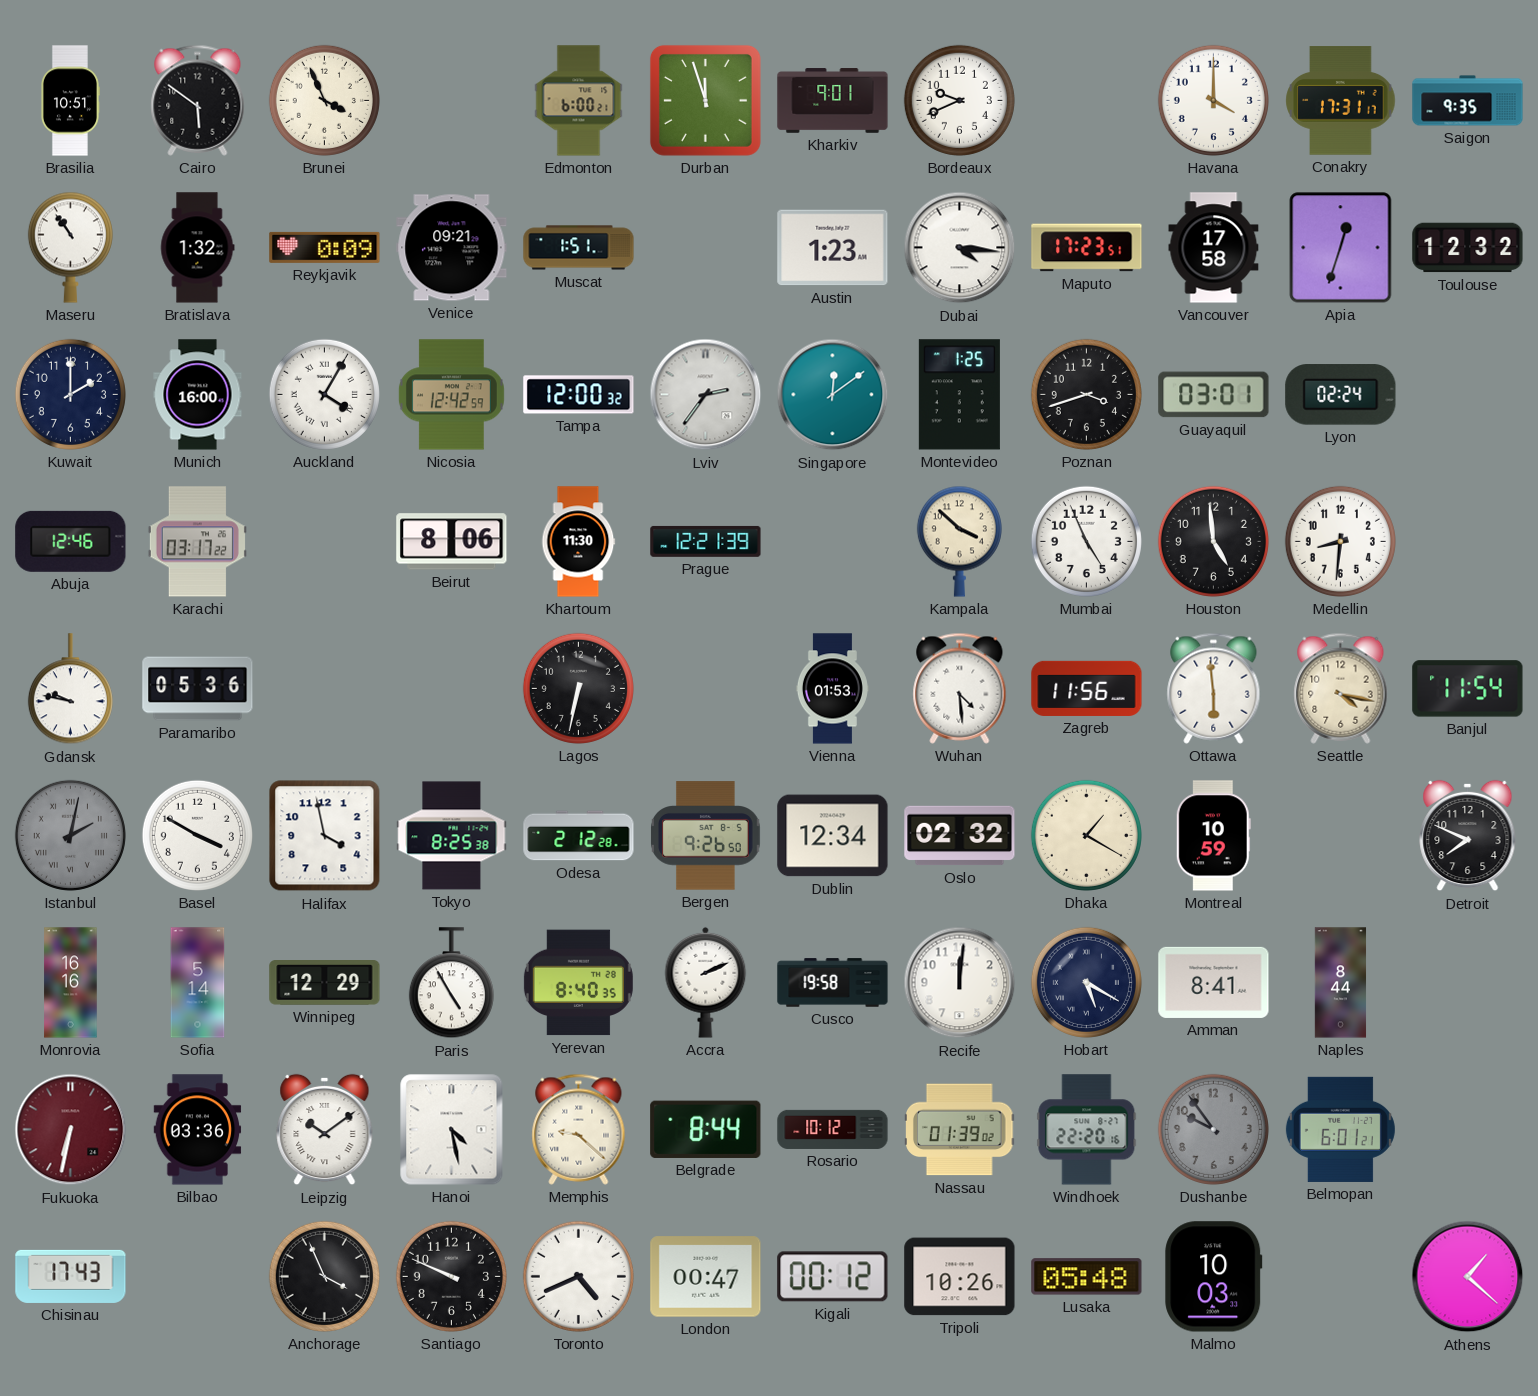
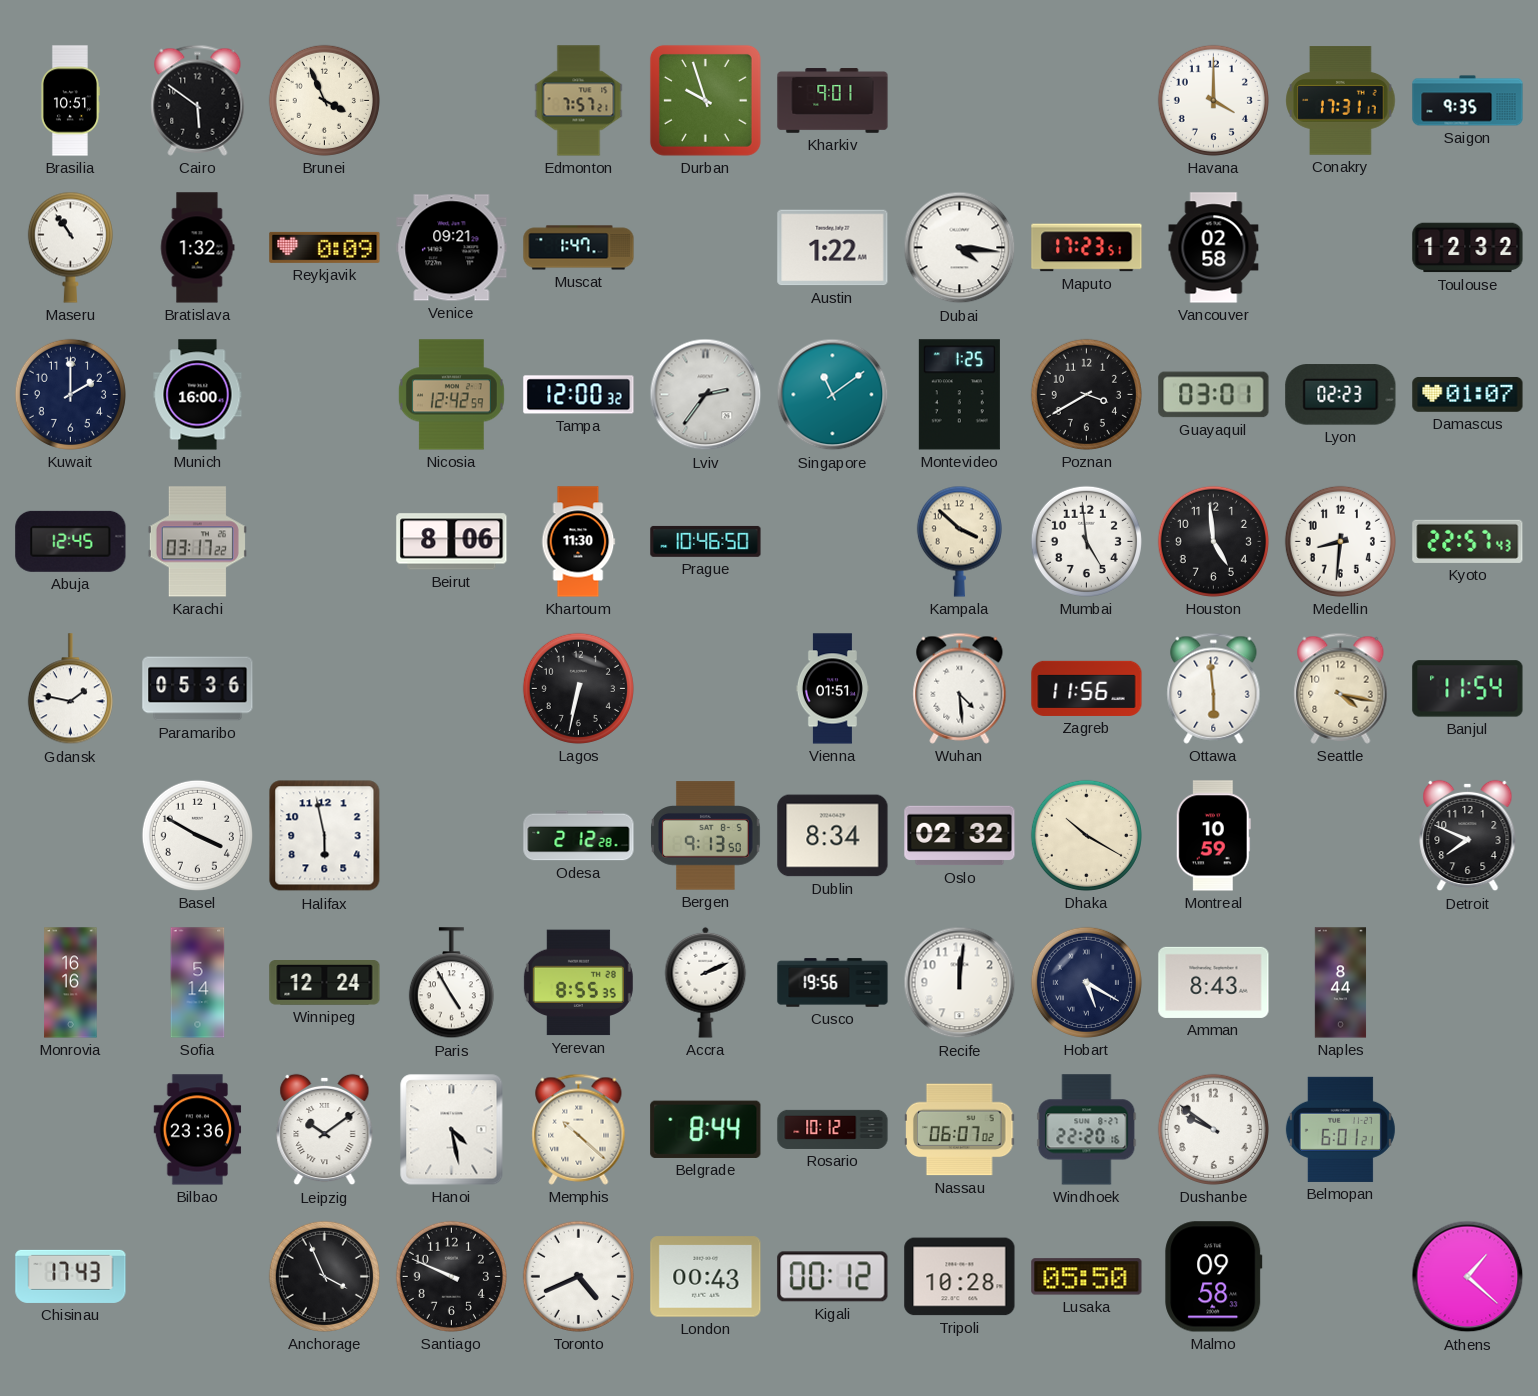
Edmonton: 6:00 -> 7:57 (579, 101)
Durban: 11:57 -> 9:57 (705, 100)
Bordeaux: 9:41 -> none (959, 100)
Muscat: 1:51 -> 1:47 (579, 248)
Austin: 1:23 -> 1:22 (833, 248)
Vancouver: 17:58 -> 02:58 (1214, 248)
Apia: 12:33 -> none (1341, 248)
Auckland: 4:05 -> none (324, 394)
Singapore: 12:09 -> 11:09 (833, 395)
Poznan: 3:42 -> 3:40 (1086, 394)
Lyon: 02:24 -> 02:23 (1341, 395)
Damascus: none -> 01:07 (1468, 394)
Abuja: 12:46 -> 12:45 (71, 541)
Prague: 12:21 -> 10:46 (706, 541)
Mumbai: 4:56 -> 4:59 (1086, 541)
Kyoto: none -> 22:57 (1468, 541)
Gdansk: 9:47 -> 1:47 (70, 689)
Vienna: 01:53 -> 01:51 (832, 689)
Istanbul: 2:02 -> none (70, 835)
Halifax: 3:58 -> 5:58 (325, 836)
Tokyo: 8:25 -> none (452, 836)
Bergen: 9:26 -> 9:13 (706, 836)
Dublin: 12:34 -> 8:34 (833, 836)
Dhaka: 1:20 -> 10:20 (1086, 835)
Winnipeg: 12:29 -> 12:24 (325, 983)
Yerevan: 8:40 -> 8:55 (578, 983)
Cusco: 19:58 -> 19:56 (833, 983)
Amman: 8:41 -> 8:43 (1214, 982)
Fukuoka: 6:32 -> none (71, 1130)
Bilbao: 03:36 -> 23:36 (198, 1130)
Memphis: 9:22 -> 10:22 (579, 1129)
Nassau: 01:39 -> 06:07 (960, 1130)
Dushanbe: 9:54 -> 9:51 (1213, 1129)
Dushanbe dial: grey -> white (1213, 1129)
London: 00:47 -> 00:43 (706, 1277)
Tripoli: 10:26 -> 10:28 (960, 1277)
Lusaka: 05:48 -> 05:50 (1087, 1277)
Malmo: 10:03 -> 09:58 (1214, 1277)
